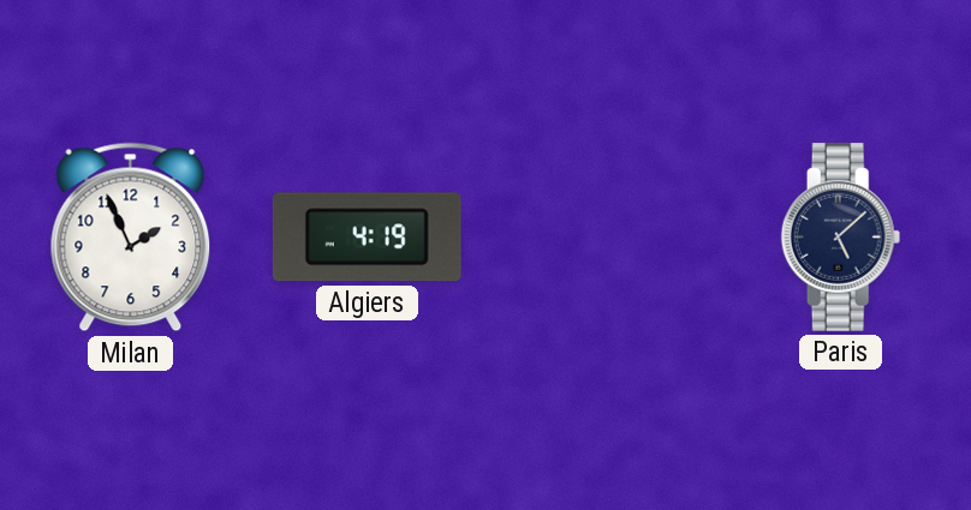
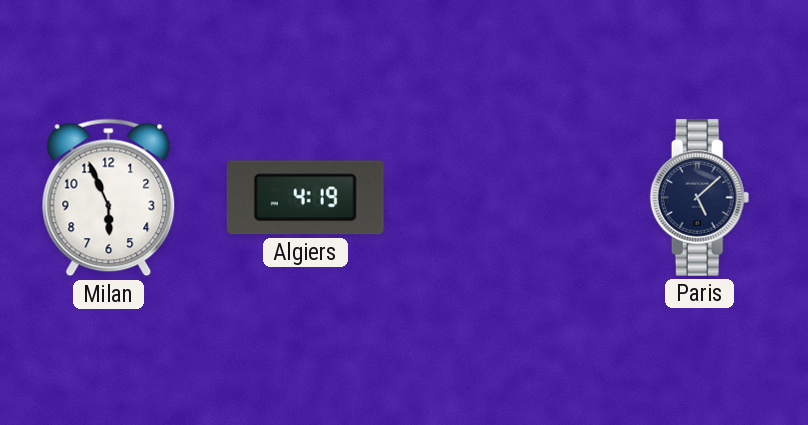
Milan: 1:56 -> 5:56 (109, 198)
